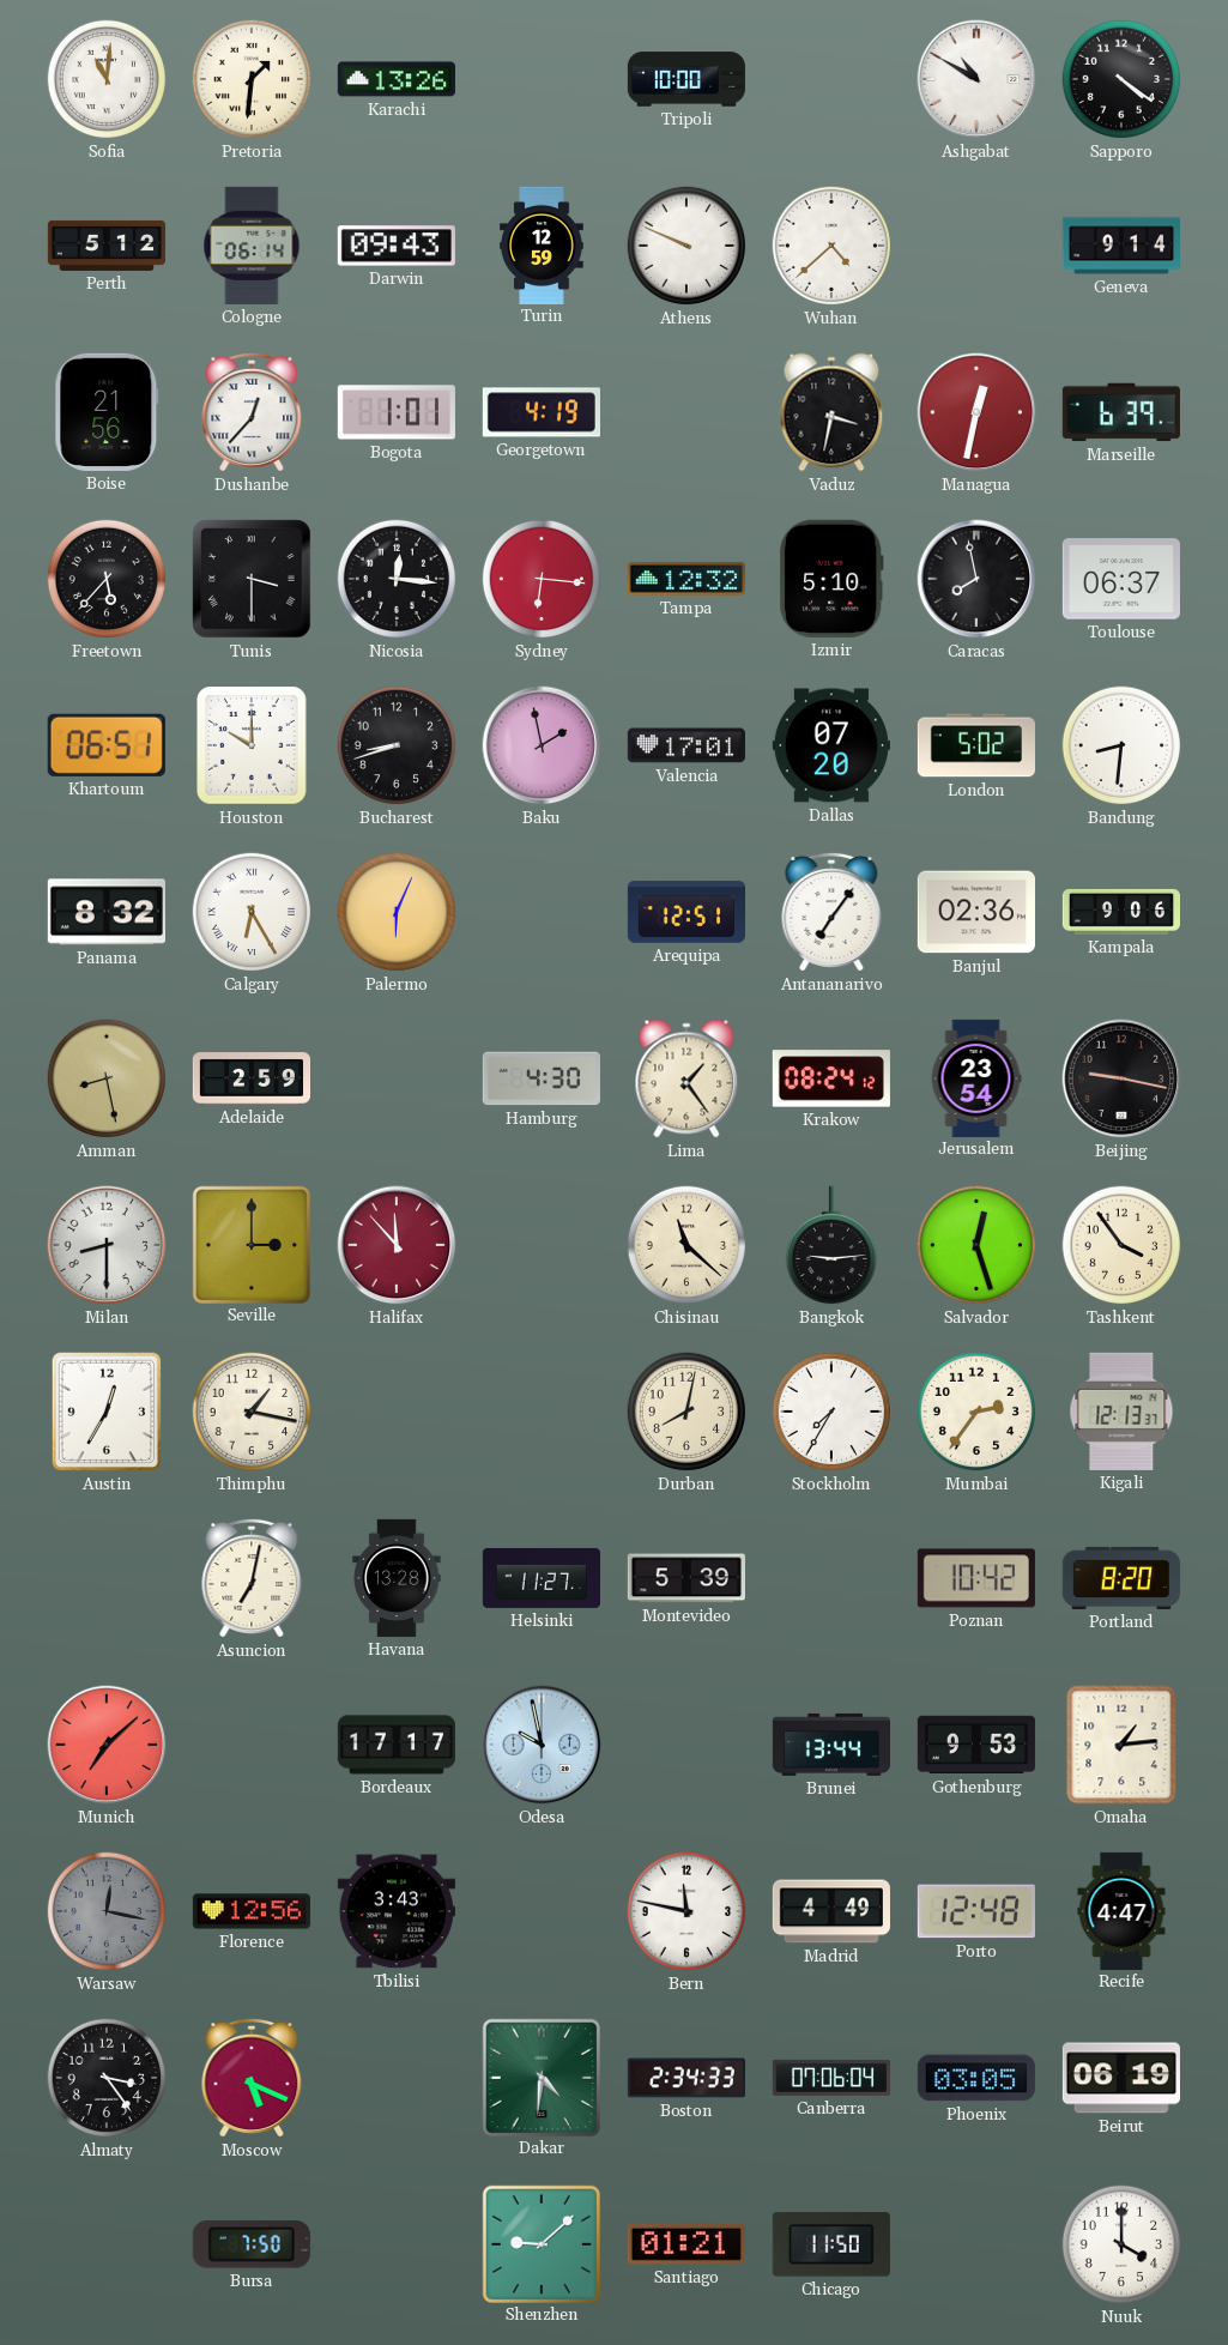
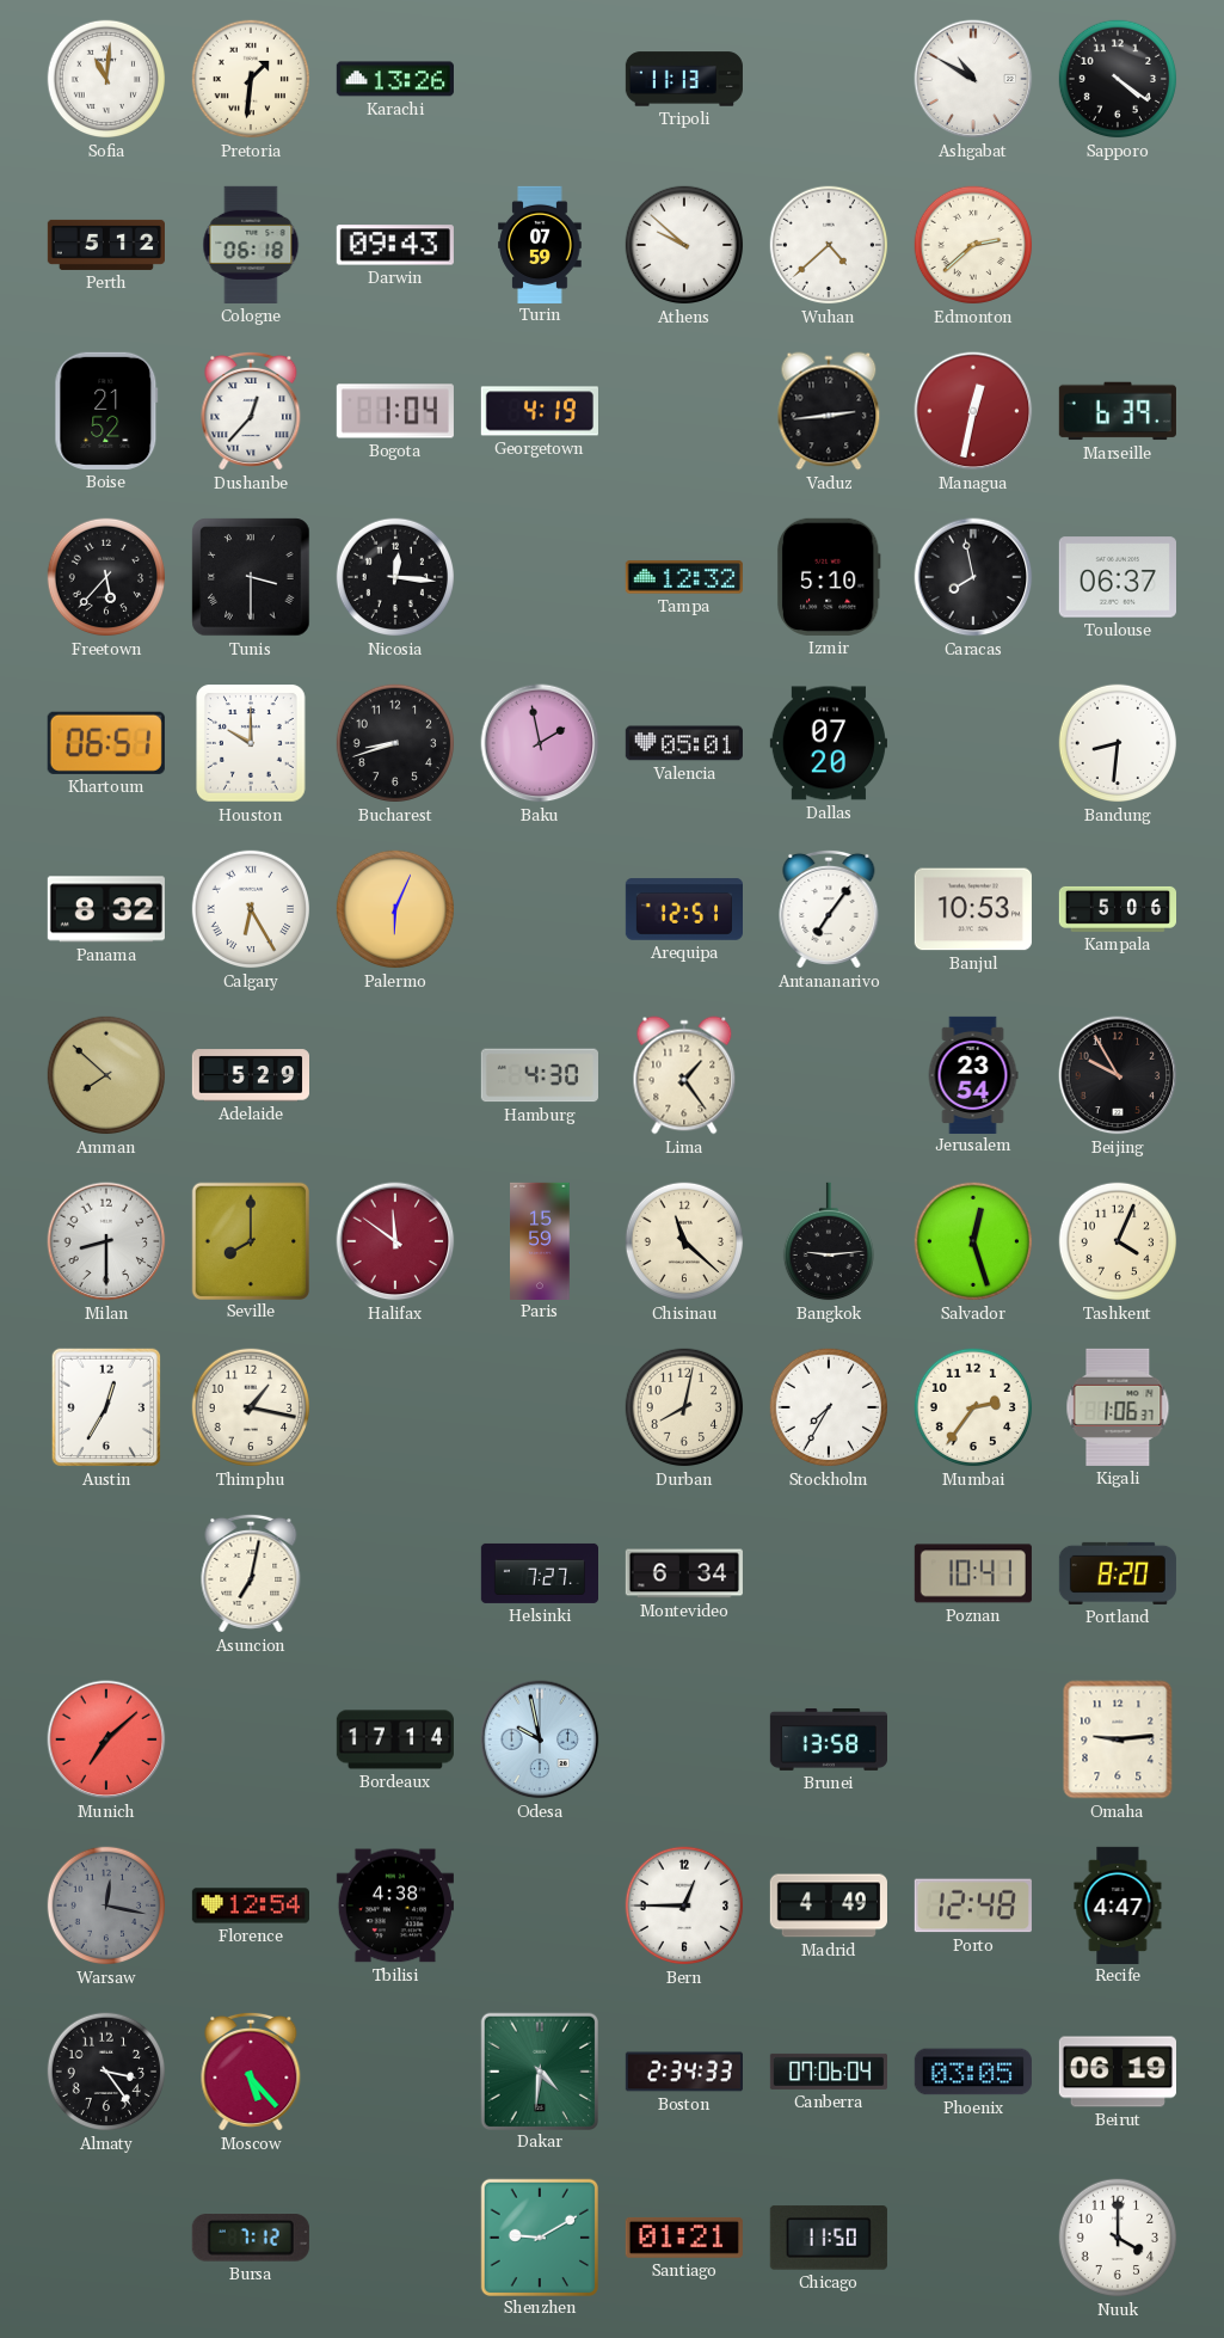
Tripoli: 10:00 -> 11:13 (684, 79)
Cologne: 06:14 -> 06:18 (251, 245)
Turin: 12:59 -> 07:59 (540, 244)
Athens: 9:49 -> 9:52 (684, 245)
Edmonton: none -> 2:38 (973, 245)
Geneva: 9:14 -> none (1121, 246)
Boise: 21:56 -> 21:52 (106, 411)
Bogota: 1:01 -> 1:04 (395, 411)
Vaduz: 3:32 -> 2:44 (829, 411)
Sydney: 6:16 -> none (542, 579)
Valencia: 17:01 -> 05:01 (684, 743)
London: 5:02 -> none (976, 745)
Banjul: 02:36 -> 10:53 (973, 909)
Kampala: 9:06 -> 5:06 (1117, 909)
Amman: 8:28 -> 7:52 (106, 1075)
Adelaide: 2:59 -> 5:29 (250, 1075)
Krakow: 08:24 -> none (831, 1078)
Beijing: 9:17 -> 9:55 (1118, 1075)
Seville: 3:00 -> 8:00 (250, 1240)
Halifax: 11:53 -> 11:51 (395, 1241)
Paris: none -> 15:59 (540, 1240)
Tashkent: 3:54 -> 4:04 (1118, 1241)
Kigali: 12:13 -> 1:06 (1118, 1407)
Havana: 13:28 -> none (397, 1578)
Helsinki: 11:27 -> 7:27 (539, 1573)
Montevideo: 5:39 -> 6:34 (684, 1573)
Poznan: 10:42 -> 10:41 (973, 1573)
Bordeaux: 17:17 -> 17:14 (395, 1739)
Brunei: 13:44 -> 13:58 (828, 1739)
Gothenburg: 9:53 -> none (976, 1745)
Omaha: 1:14 -> 9:14 (1118, 1739)
Florence: 12:56 -> 12:54 (251, 1906)
Tbilisi: 3:43 -> 4:38 (395, 1906)
Bern: 11:47 -> 12:45 (684, 1906)
Moscow: 5:19 -> 5:23 (251, 2072)
Bursa: 7:50 -> 7:12 (251, 2238)
Shenzhen: 9:08 -> 9:10 (539, 2236)
